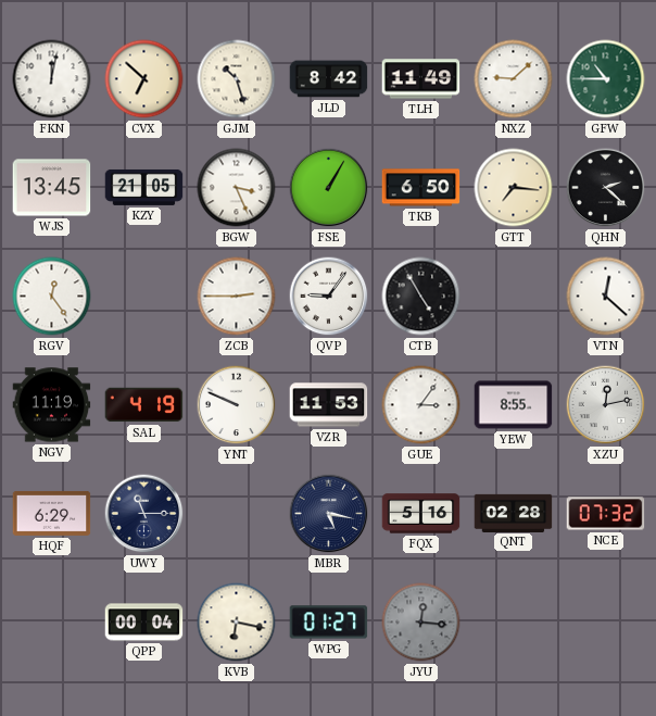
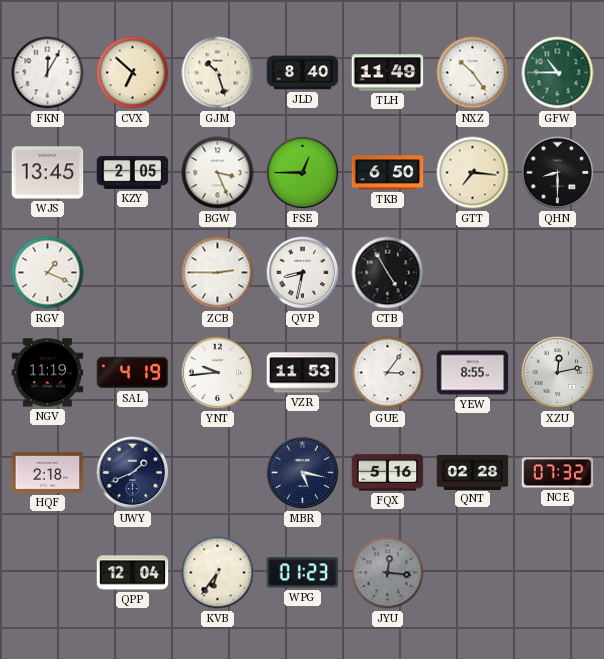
FKN: 12:02 -> 12:05 (48, 73)
JLD: 8:42 -> 8:40 (303, 73)
NXZ: 9:08 -> 10:24 (473, 73)
KZY: 21:05 -> 2:05 (133, 172)
FSE: 1:05 -> 12:45 (303, 173)
QHN: 2:22 -> 8:30 (558, 173)
RGV: 12:24 -> 1:19 (48, 273)
QVP: 9:06 -> 8:32 (303, 273)
VTN: 12:22 -> none (606, 297)
YNT: 9:49 -> 9:44 (218, 373)
HQF: 6:29 -> 2:18 (48, 472)
UWY: 11:15 -> 1:41 (133, 473)
QPP: 00:04 -> 12:04 (133, 573)
KVB: 6:17 -> 6:36 (218, 573)
WPG: 01:27 -> 01:23 (303, 573)
